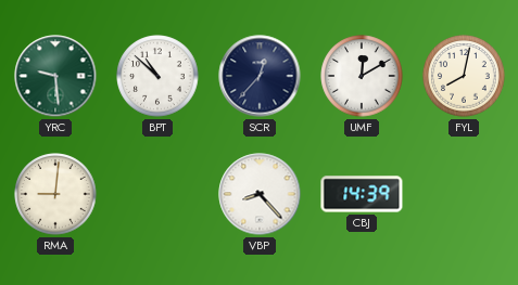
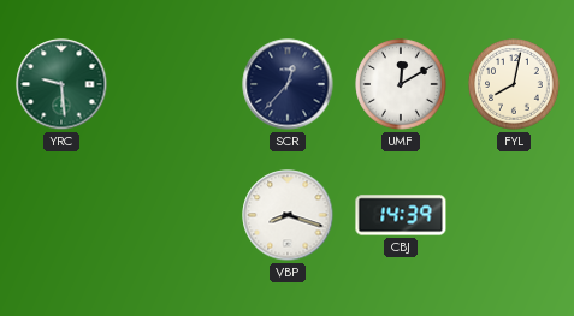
BPT: 10:52 -> none (157, 76)
RMA: 9:01 -> none (55, 194)
VBP: 8:23 -> 8:18 (288, 215)
